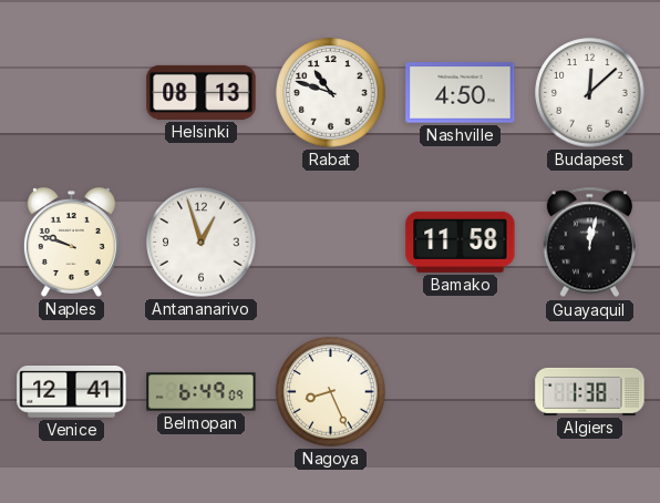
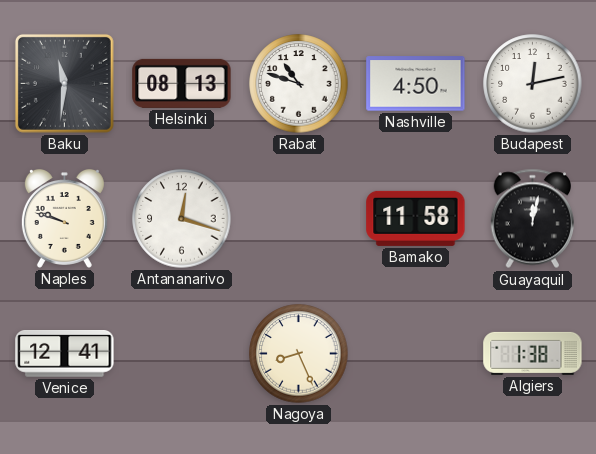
Baku: none -> 11:31 (64, 83)
Budapest: 12:08 -> 12:13 (533, 84)
Antananarivo: 12:57 -> 12:18 (182, 219)
Belmopan: 6:49 -> none (202, 392)
